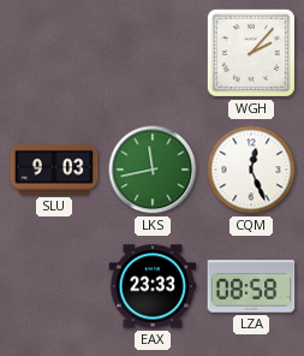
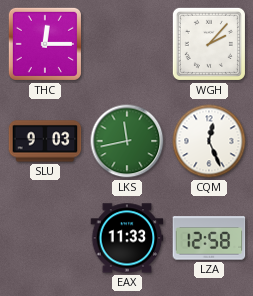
THC: none -> 12:15 (45, 44)
EAX: 23:33 -> 11:33 (127, 238)
LZA: 08:58 -> 12:58 (209, 238)
